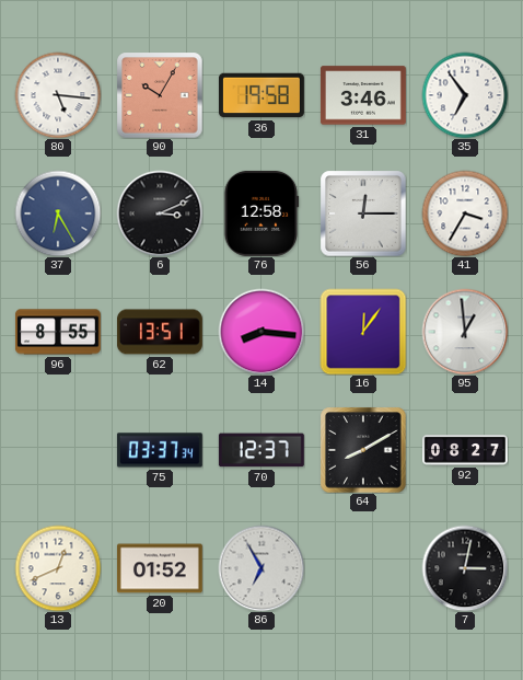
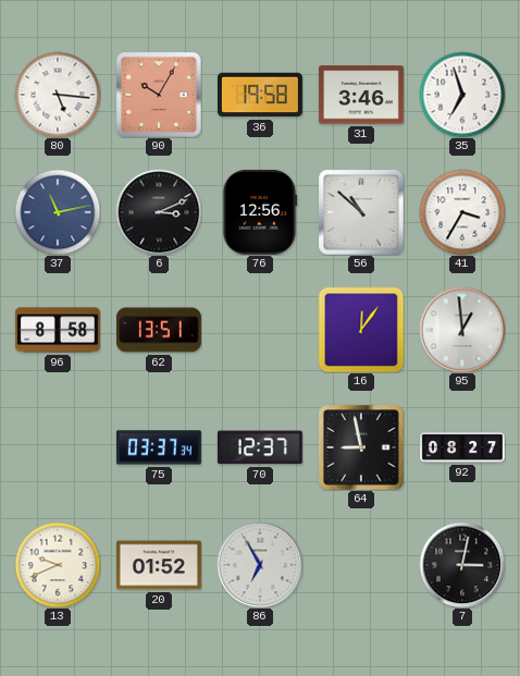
35: 6:54 -> 6:57 (462, 95)
37: 6:25 -> 11:13 (58, 212)
76: 12:58 -> 12:56 (260, 212)
56: 12:15 -> 10:52 (361, 212)
96: 8:55 -> 8:58 (58, 330)
14: 8:16 -> none (261, 332)
64: 8:10 -> 8:58 (361, 447)
13: 12:41 -> 9:41 (58, 565)
